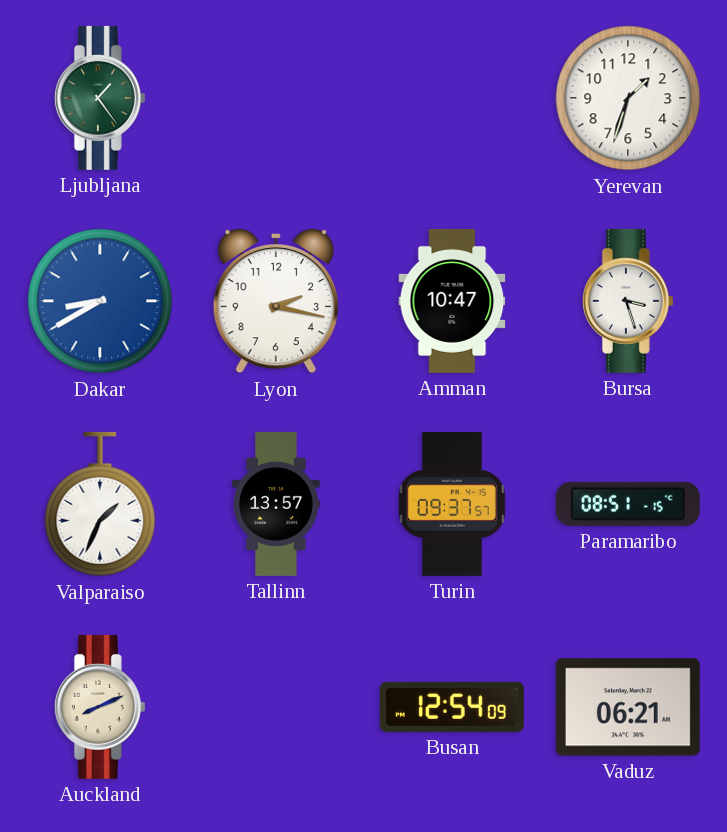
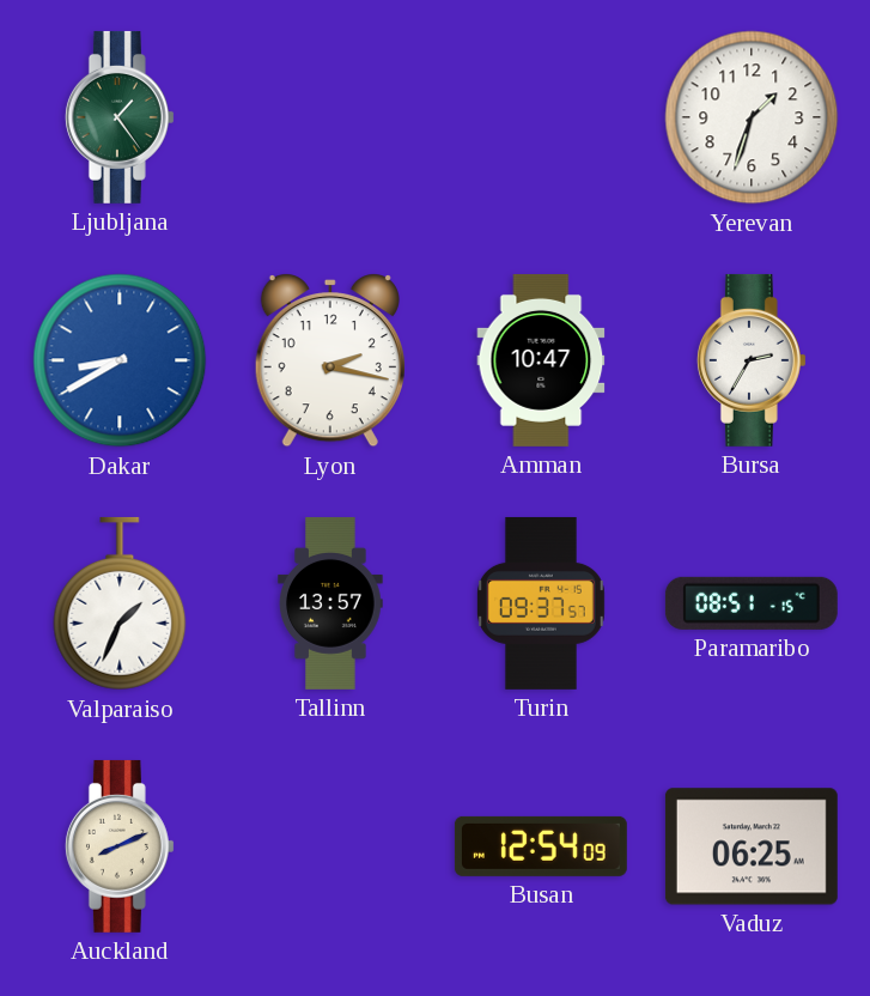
Bursa: 3:27 -> 2:35 (752, 360)
Vaduz: 06:21 -> 06:25 (752, 846)
